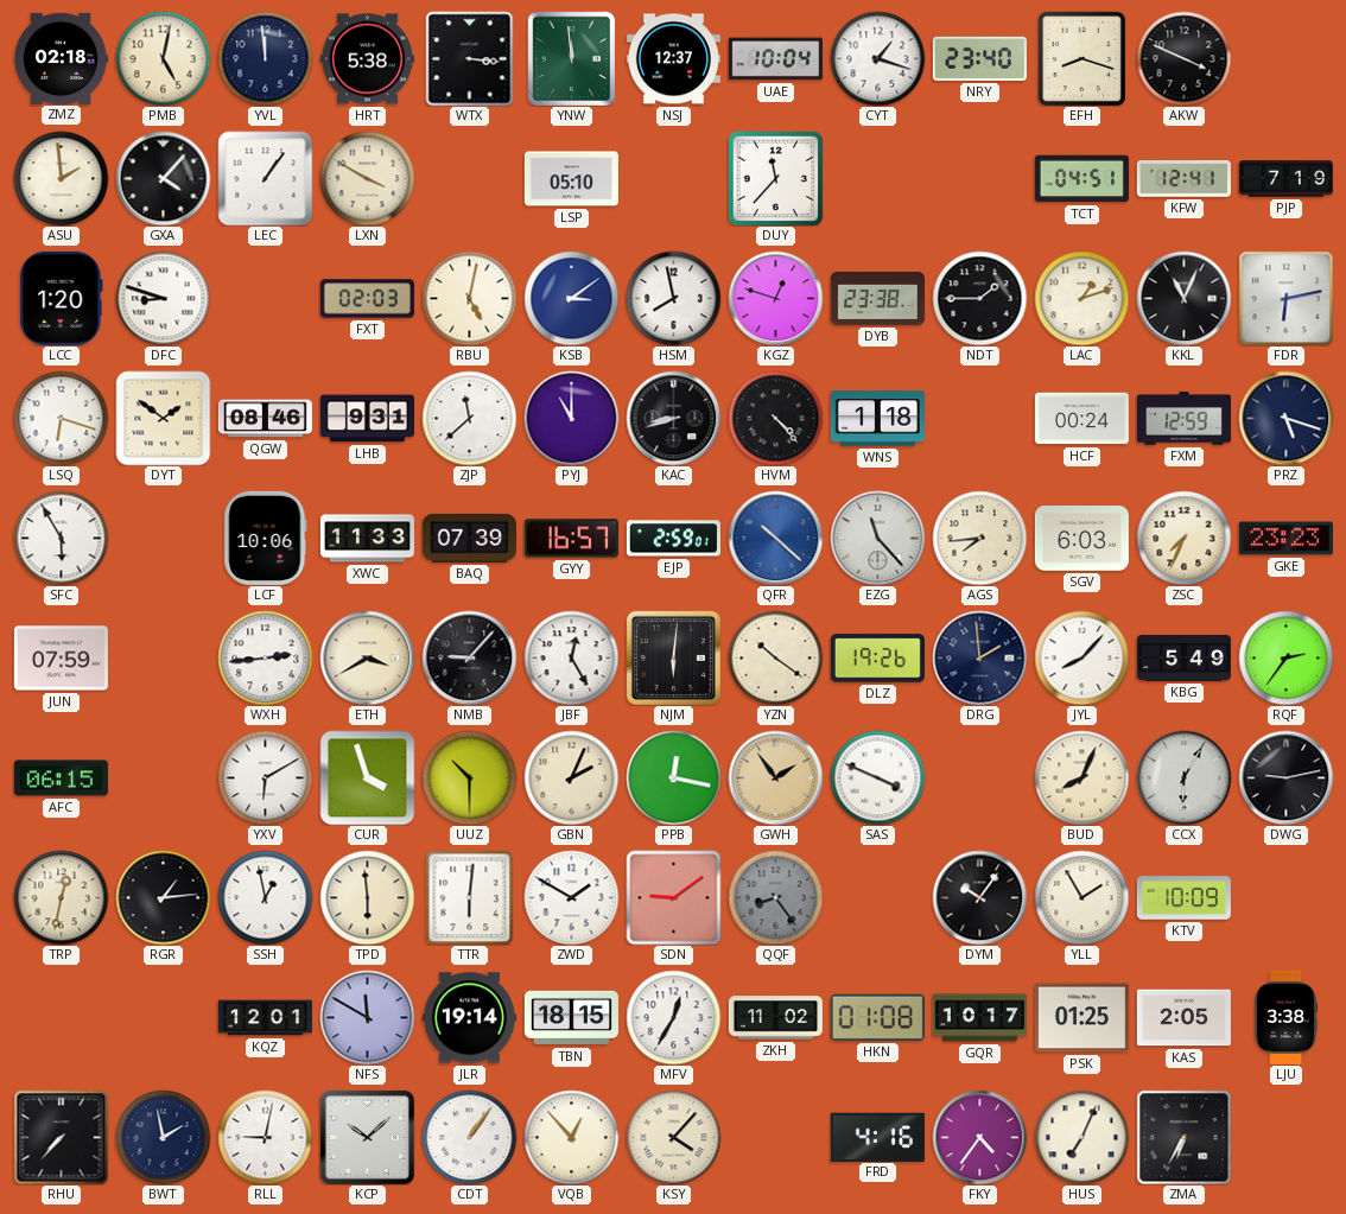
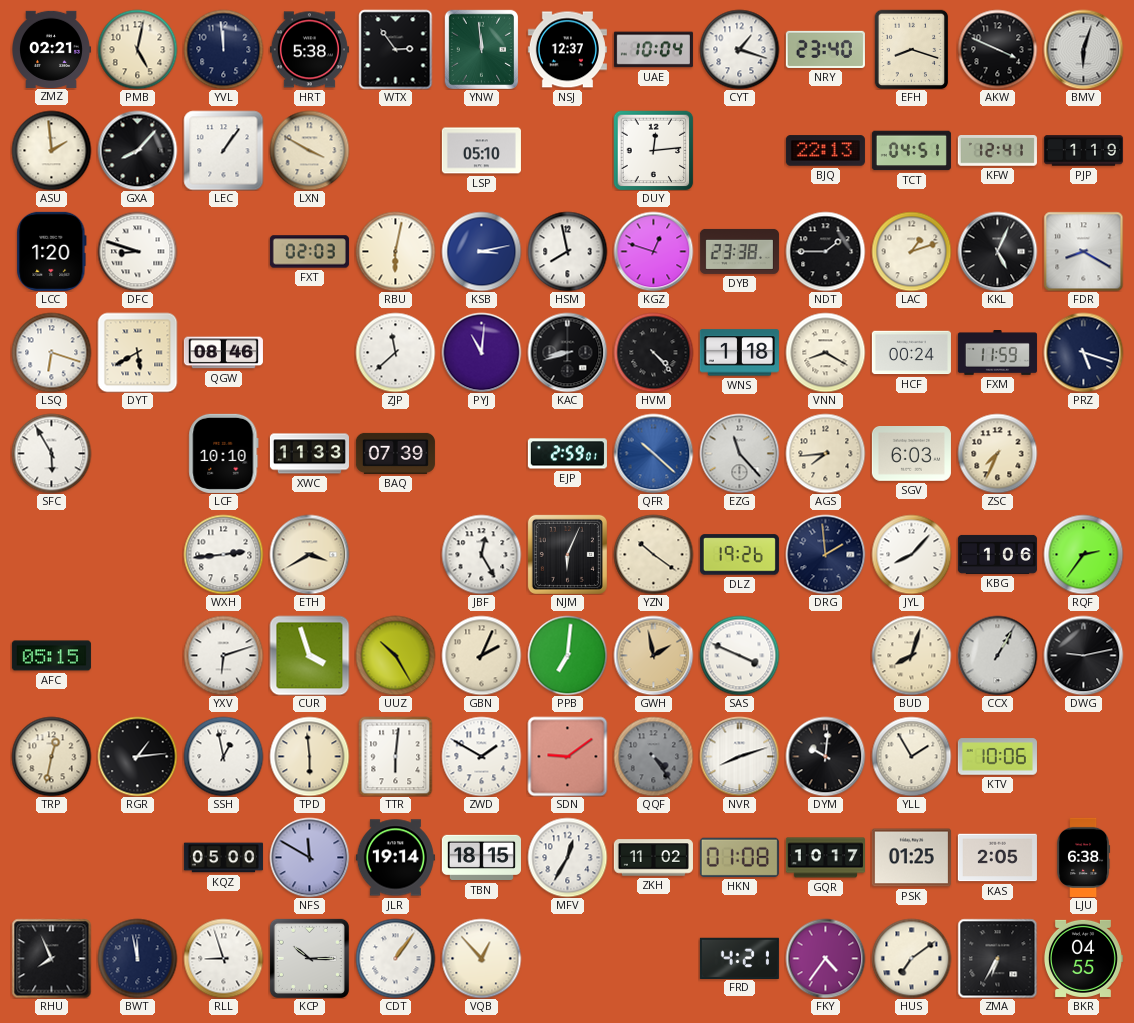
ZMZ: 02:18 -> 02:21 (52, 49)
WTX: 3:16 -> 2:54 (396, 49)
BMV: none -> 6:03 (1083, 49)
GXA: 4:07 -> 8:07 (137, 150)
DUY: 11:37 -> 12:14 (653, 150)
BJQ: none -> 22:13 (825, 151)
PJP: 7:19 -> 1:19 (1083, 151)
RBU: 5:02 -> 6:02 (395, 251)
KSB: 3:09 -> 3:13 (481, 251)
KKL: 11:04 -> 5:04 (997, 251)
FDR: 6:13 -> 8:20 (1083, 251)
DYT: 1:51 -> 5:40 (137, 352)
LHB: 9:31 -> none (367, 419)
PYJ: 11:00 -> 11:01 (481, 352)
VNN: none -> 8:20 (825, 352)
FXM: 12:59 -> 11:59 (997, 353)
LCF: 10:06 -> 10:10 (224, 453)
GYY: 16:57 -> none (571, 539)
GKE: 23:23 -> none (1285, 539)
JUN: 07:59 -> none (61, 659)
NMB: 9:07 -> none (469, 657)
NJM: 6:01 -> 6:04 (567, 554)
KBG: 5:49 -> 1:06 (997, 554)
AFC: 06:15 -> 05:15 (51, 656)
YXV: 6:10 -> 6:12 (223, 655)
UUZ: 10:30 -> 10:25 (395, 655)
PPB: 12:17 -> 7:01 (567, 655)
GWH: 1:54 -> 1:58 (653, 655)
BUD: 8:04 -> 8:03 (911, 655)
CCX: 6:05 -> 1:05 (997, 655)
QQF: 8:24 -> 4:24 (653, 756)
NVR: none -> 8:12 (739, 756)
DYM: 10:06 -> 10:01 (825, 756)
KTV: 10:09 -> 10:06 (997, 757)
KQZ: 12:01 -> 05:00 (223, 858)
LJU: 3:38 -> 6:38 (1084, 857)
RHU: 7:37 -> 7:56 (51, 958)
BWT: 1:58 -> 11:58 (137, 958)
RLL: 9:02 -> 8:57 (223, 958)
KCP: 10:08 -> 10:15 (309, 958)
KSY: 4:07 -> none (673, 1137)
FRD: 4:16 -> 4:21 (739, 958)
HUS: 7:04 -> 7:09 (911, 958)
BKR: none -> 04:55 (1083, 958)
